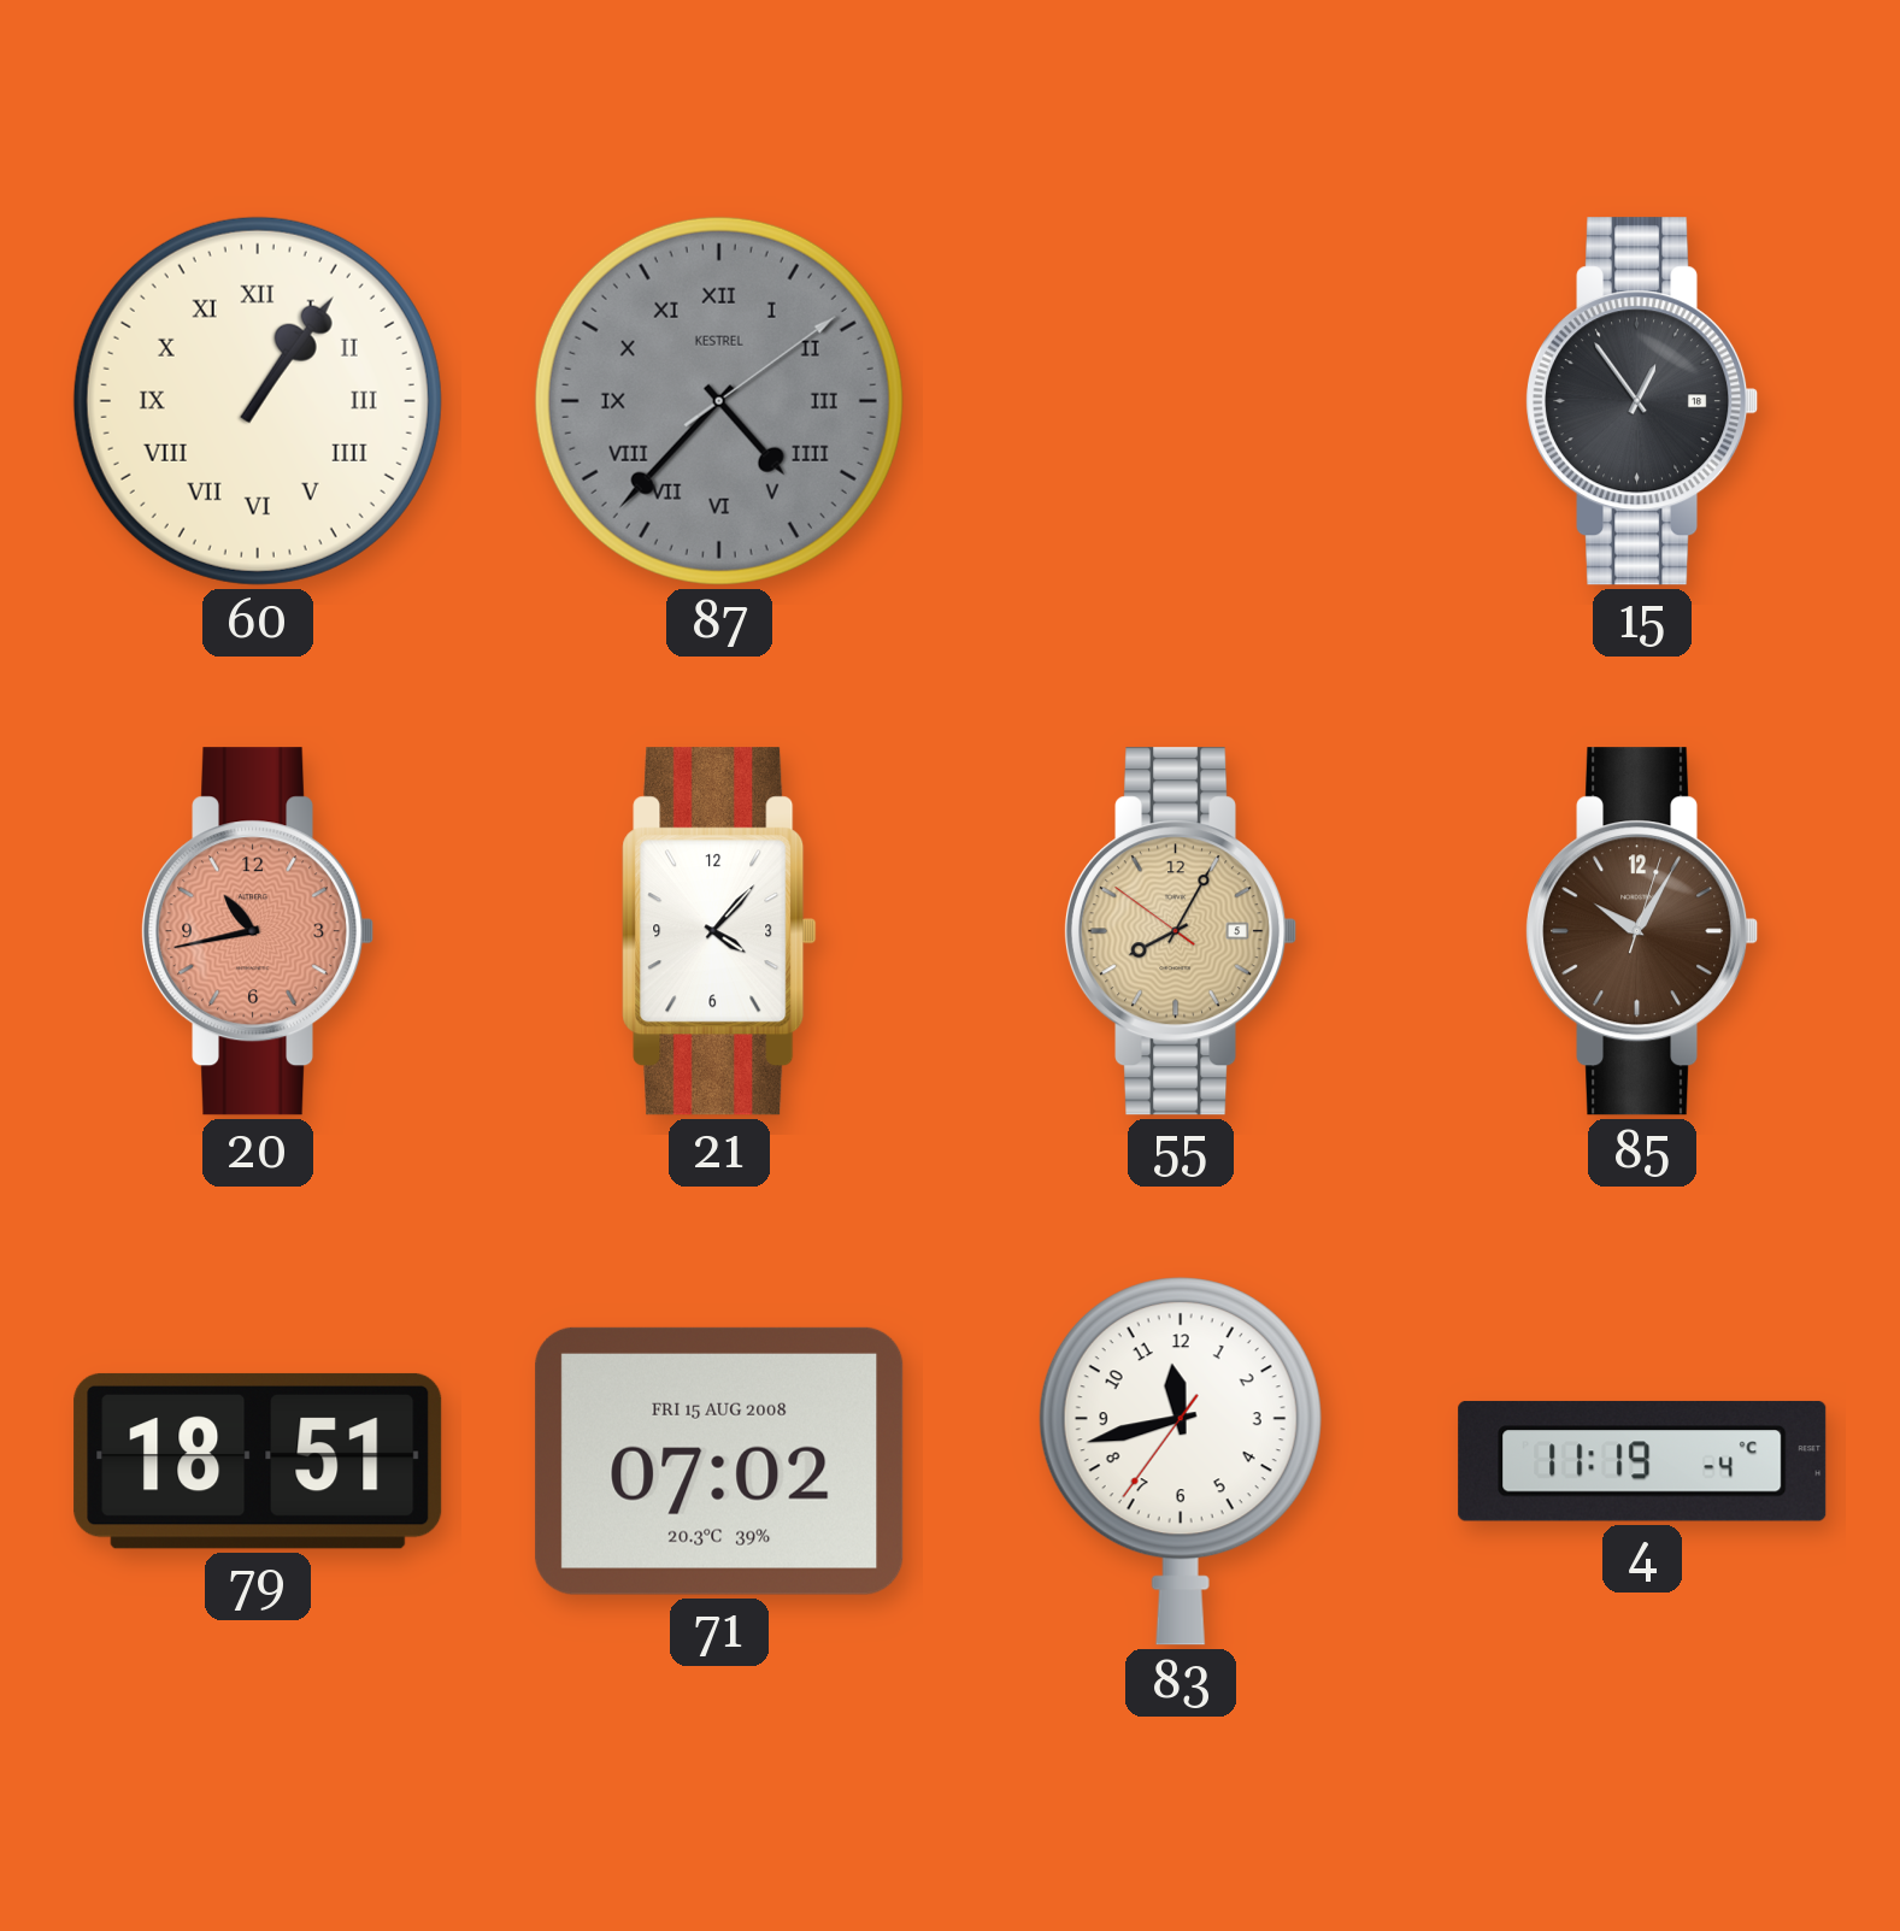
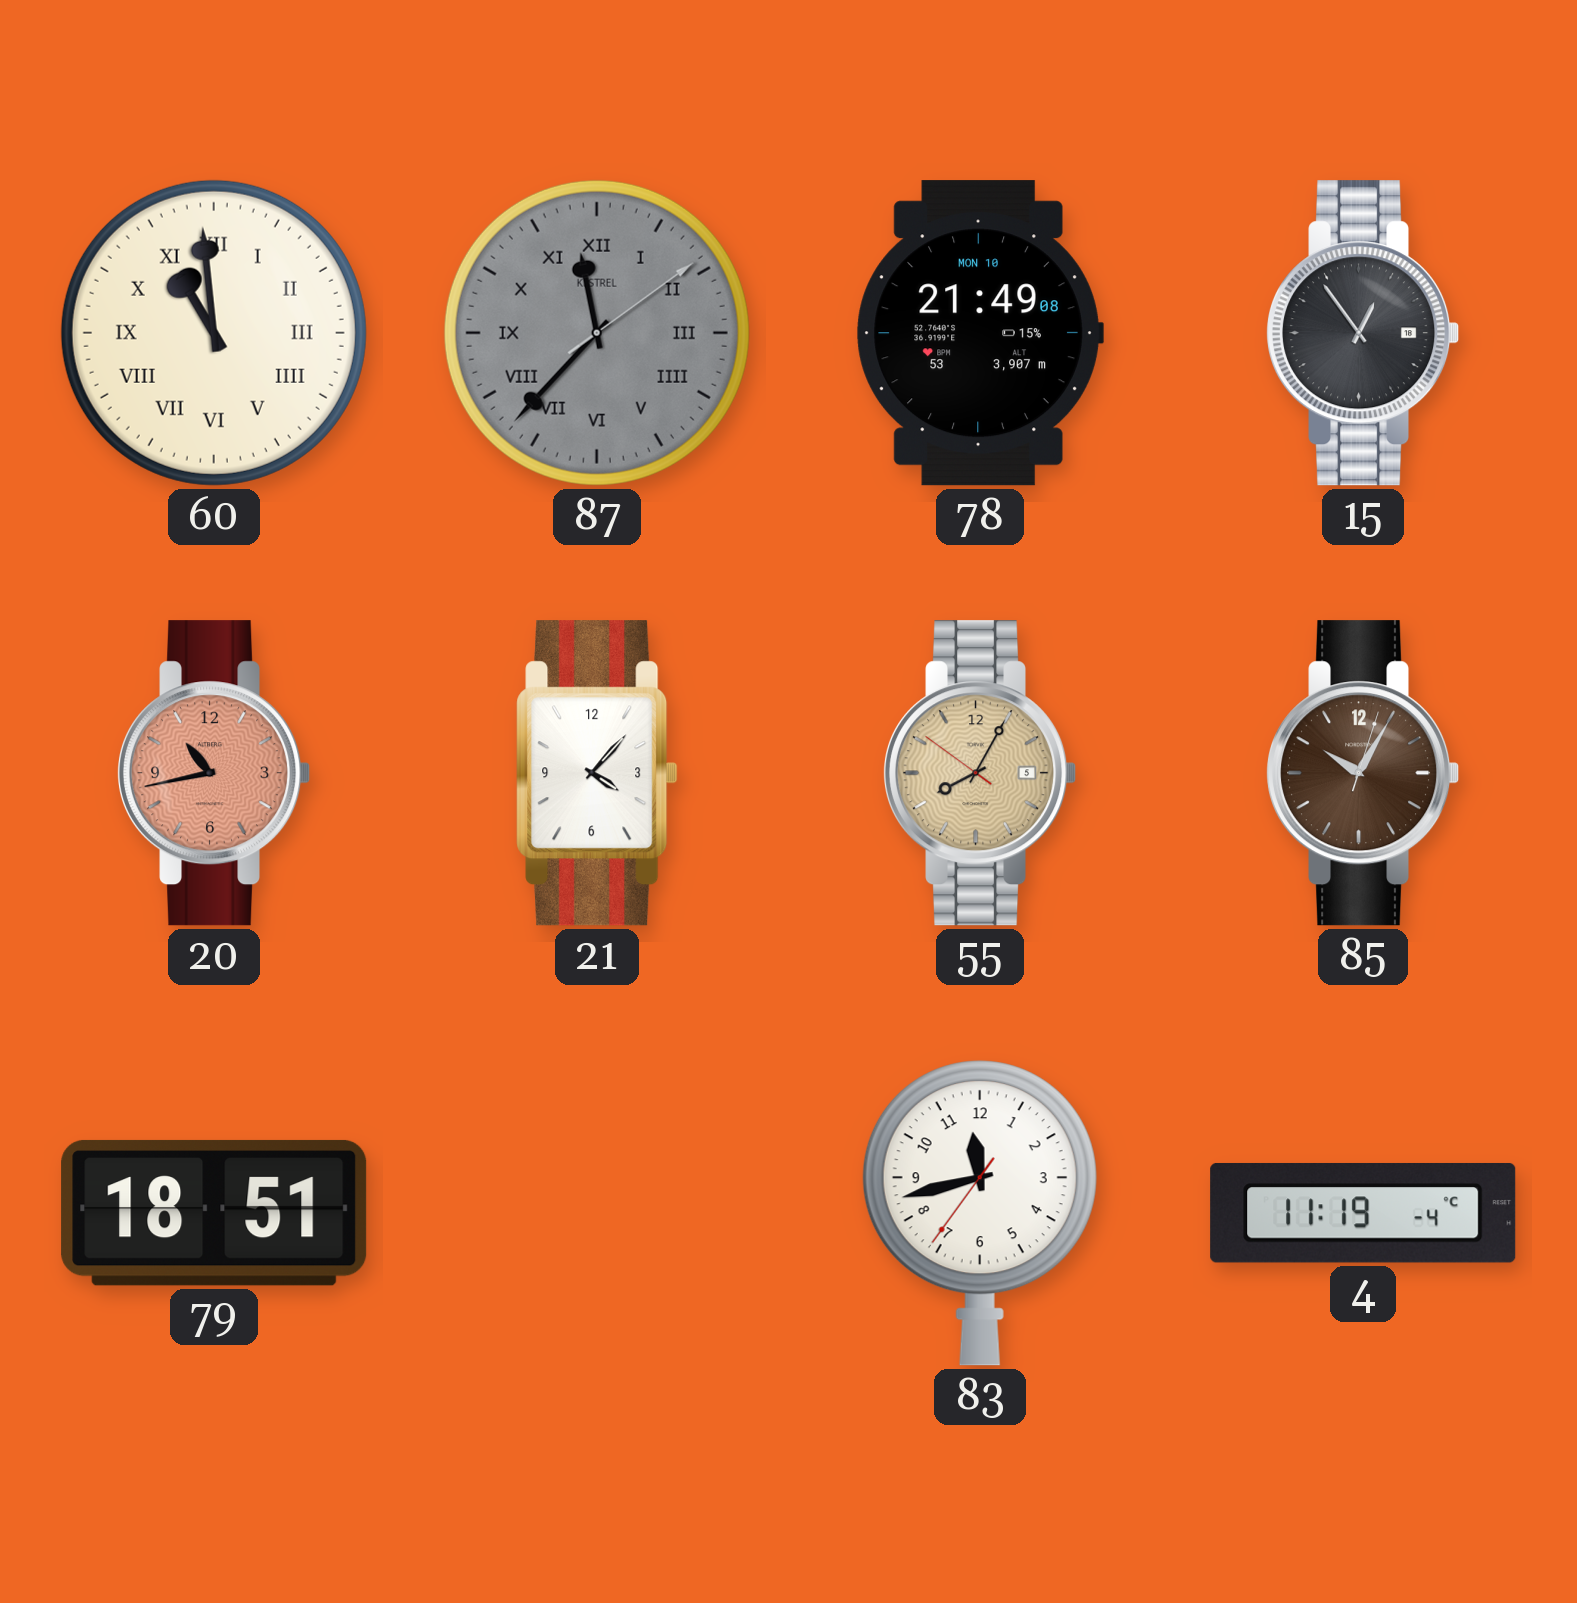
60: 1:06 -> 10:59 (214, 333)
87: 4:37 -> 11:37 (597, 333)
78: none -> 21:49 (980, 333)
71: 07:02 -> none (719, 1461)
